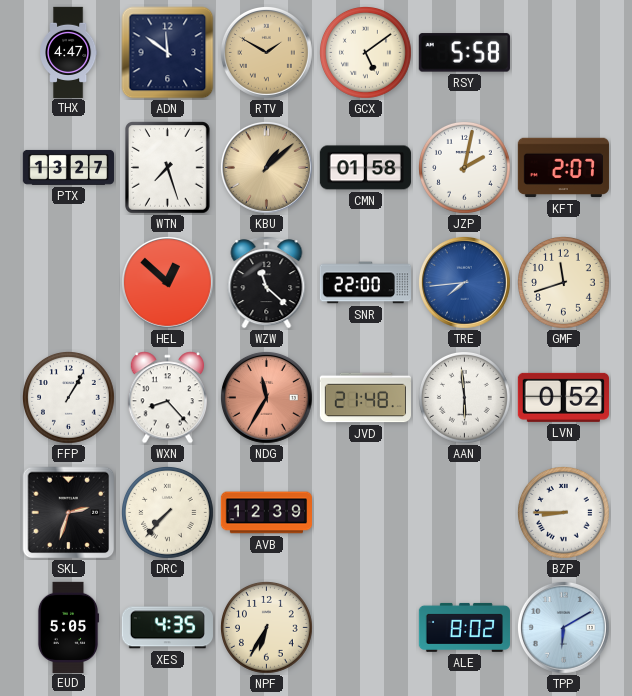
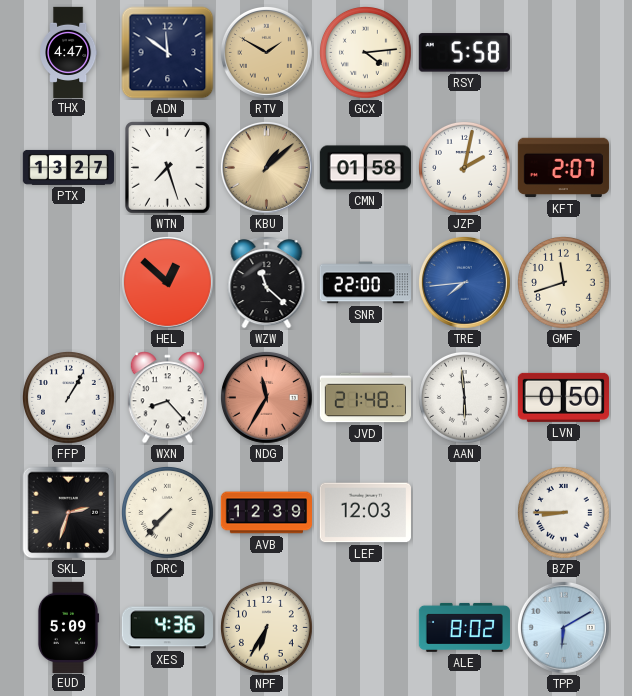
GCX: 5:09 -> 4:14 (366, 53)
LVN: 0:52 -> 0:50 (563, 397)
LEF: none -> 12:03 (365, 513)
EUD: 5:05 -> 5:09 (68, 627)
XES: 4:35 -> 4:36 (167, 628)
